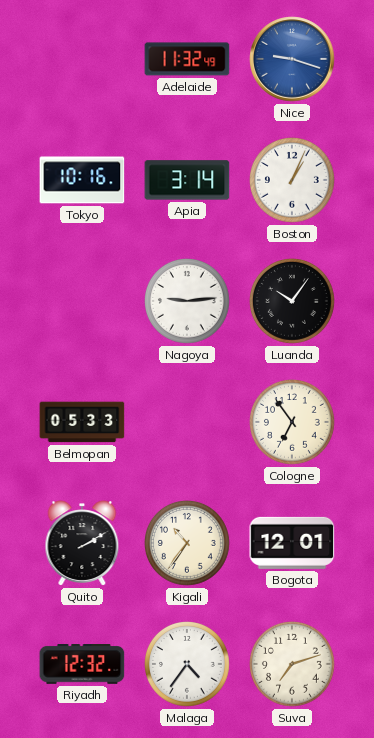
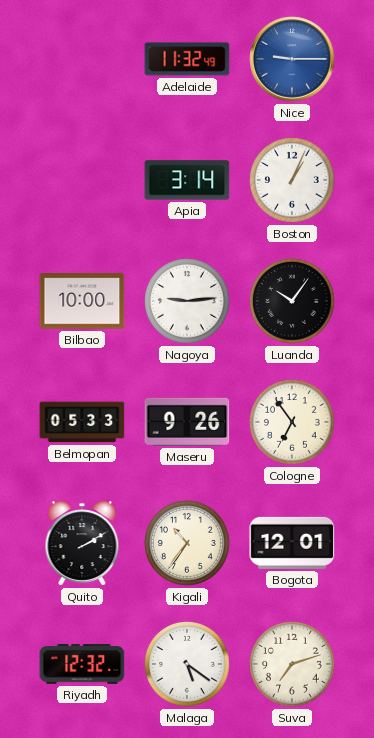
Nice: 9:18 -> 9:15 (292, 59)
Tokyo: 10:16 -> none (82, 180)
Bilbao: none -> 10:00 (82, 301)
Maseru: none -> 9:26 (187, 422)
Malaga: 4:36 -> 5:21 (188, 665)
